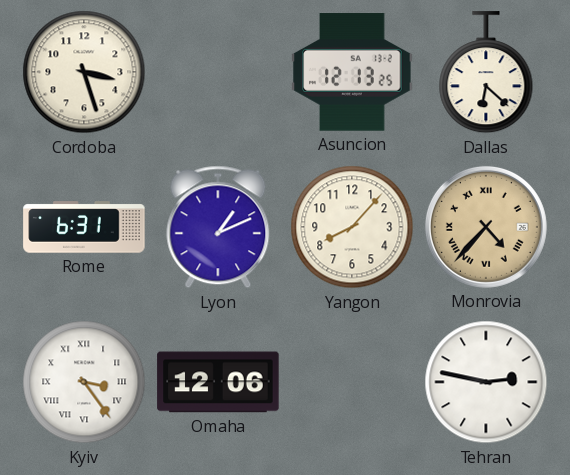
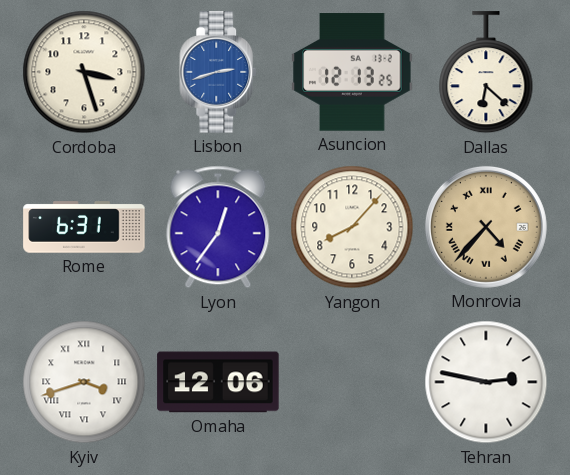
Lisbon: none -> 2:42 (219, 72)
Lyon: 1:11 -> 12:36 (218, 227)
Kyiv: 3:24 -> 3:42 (84, 382)
